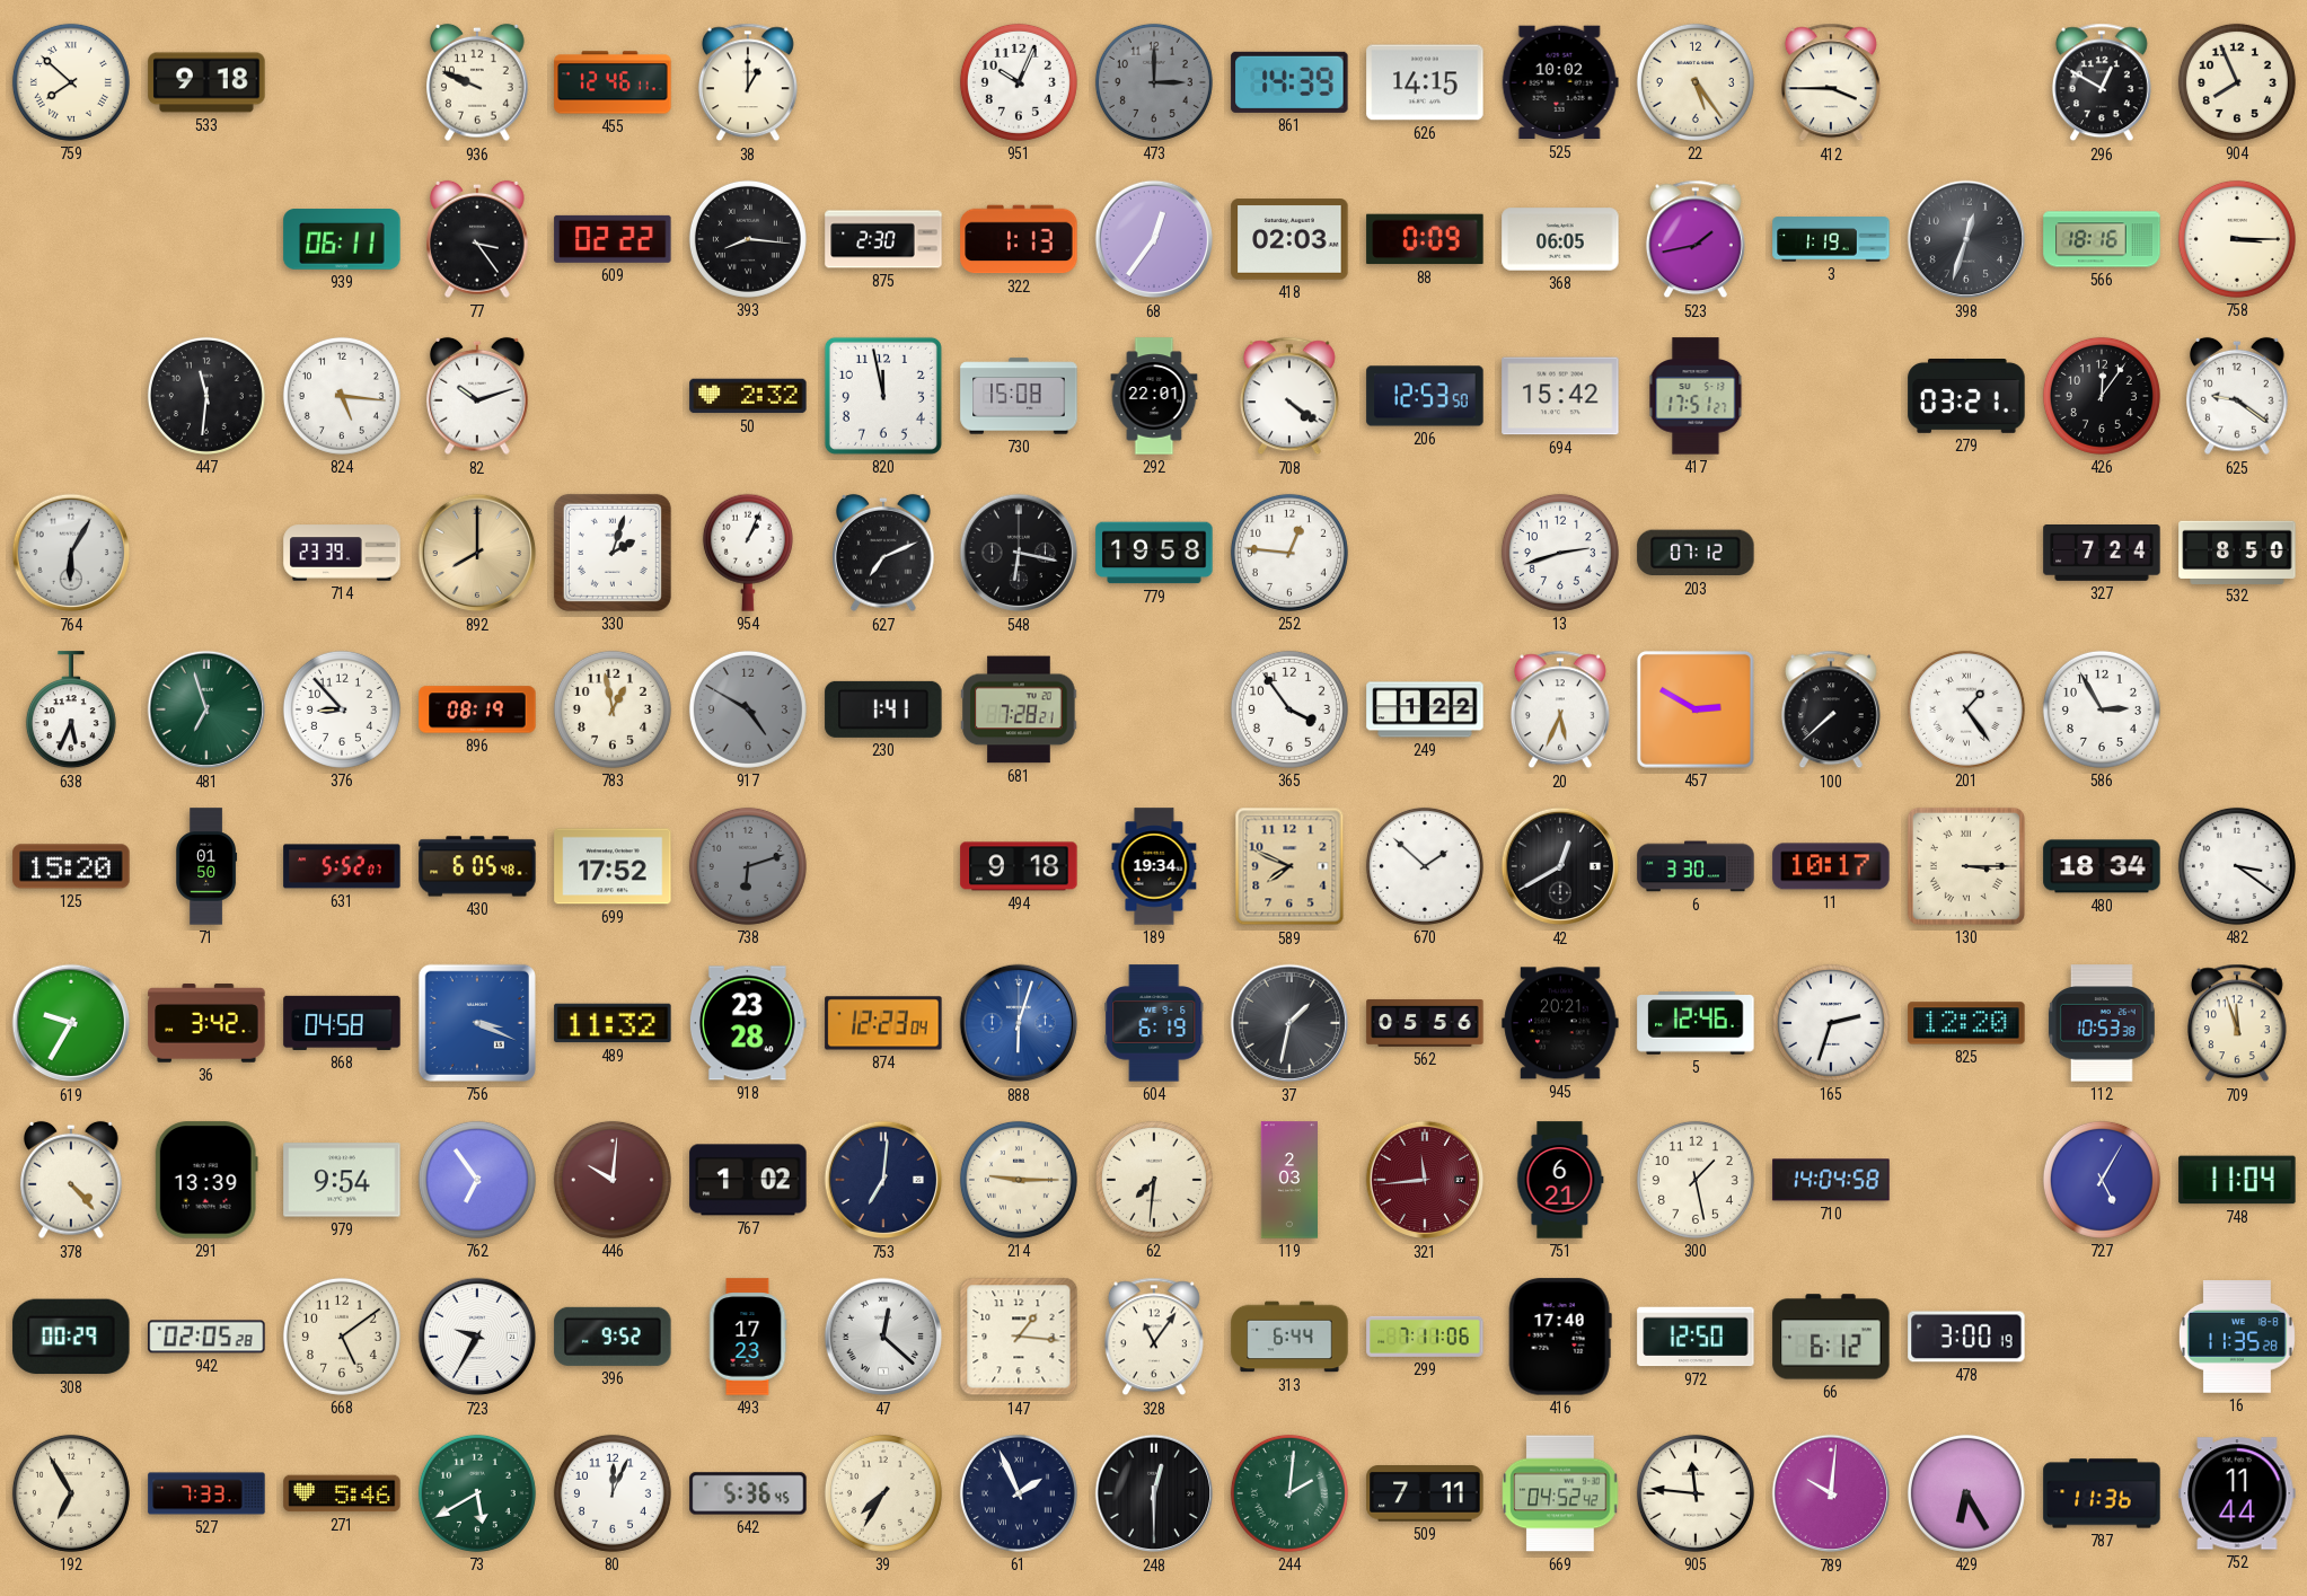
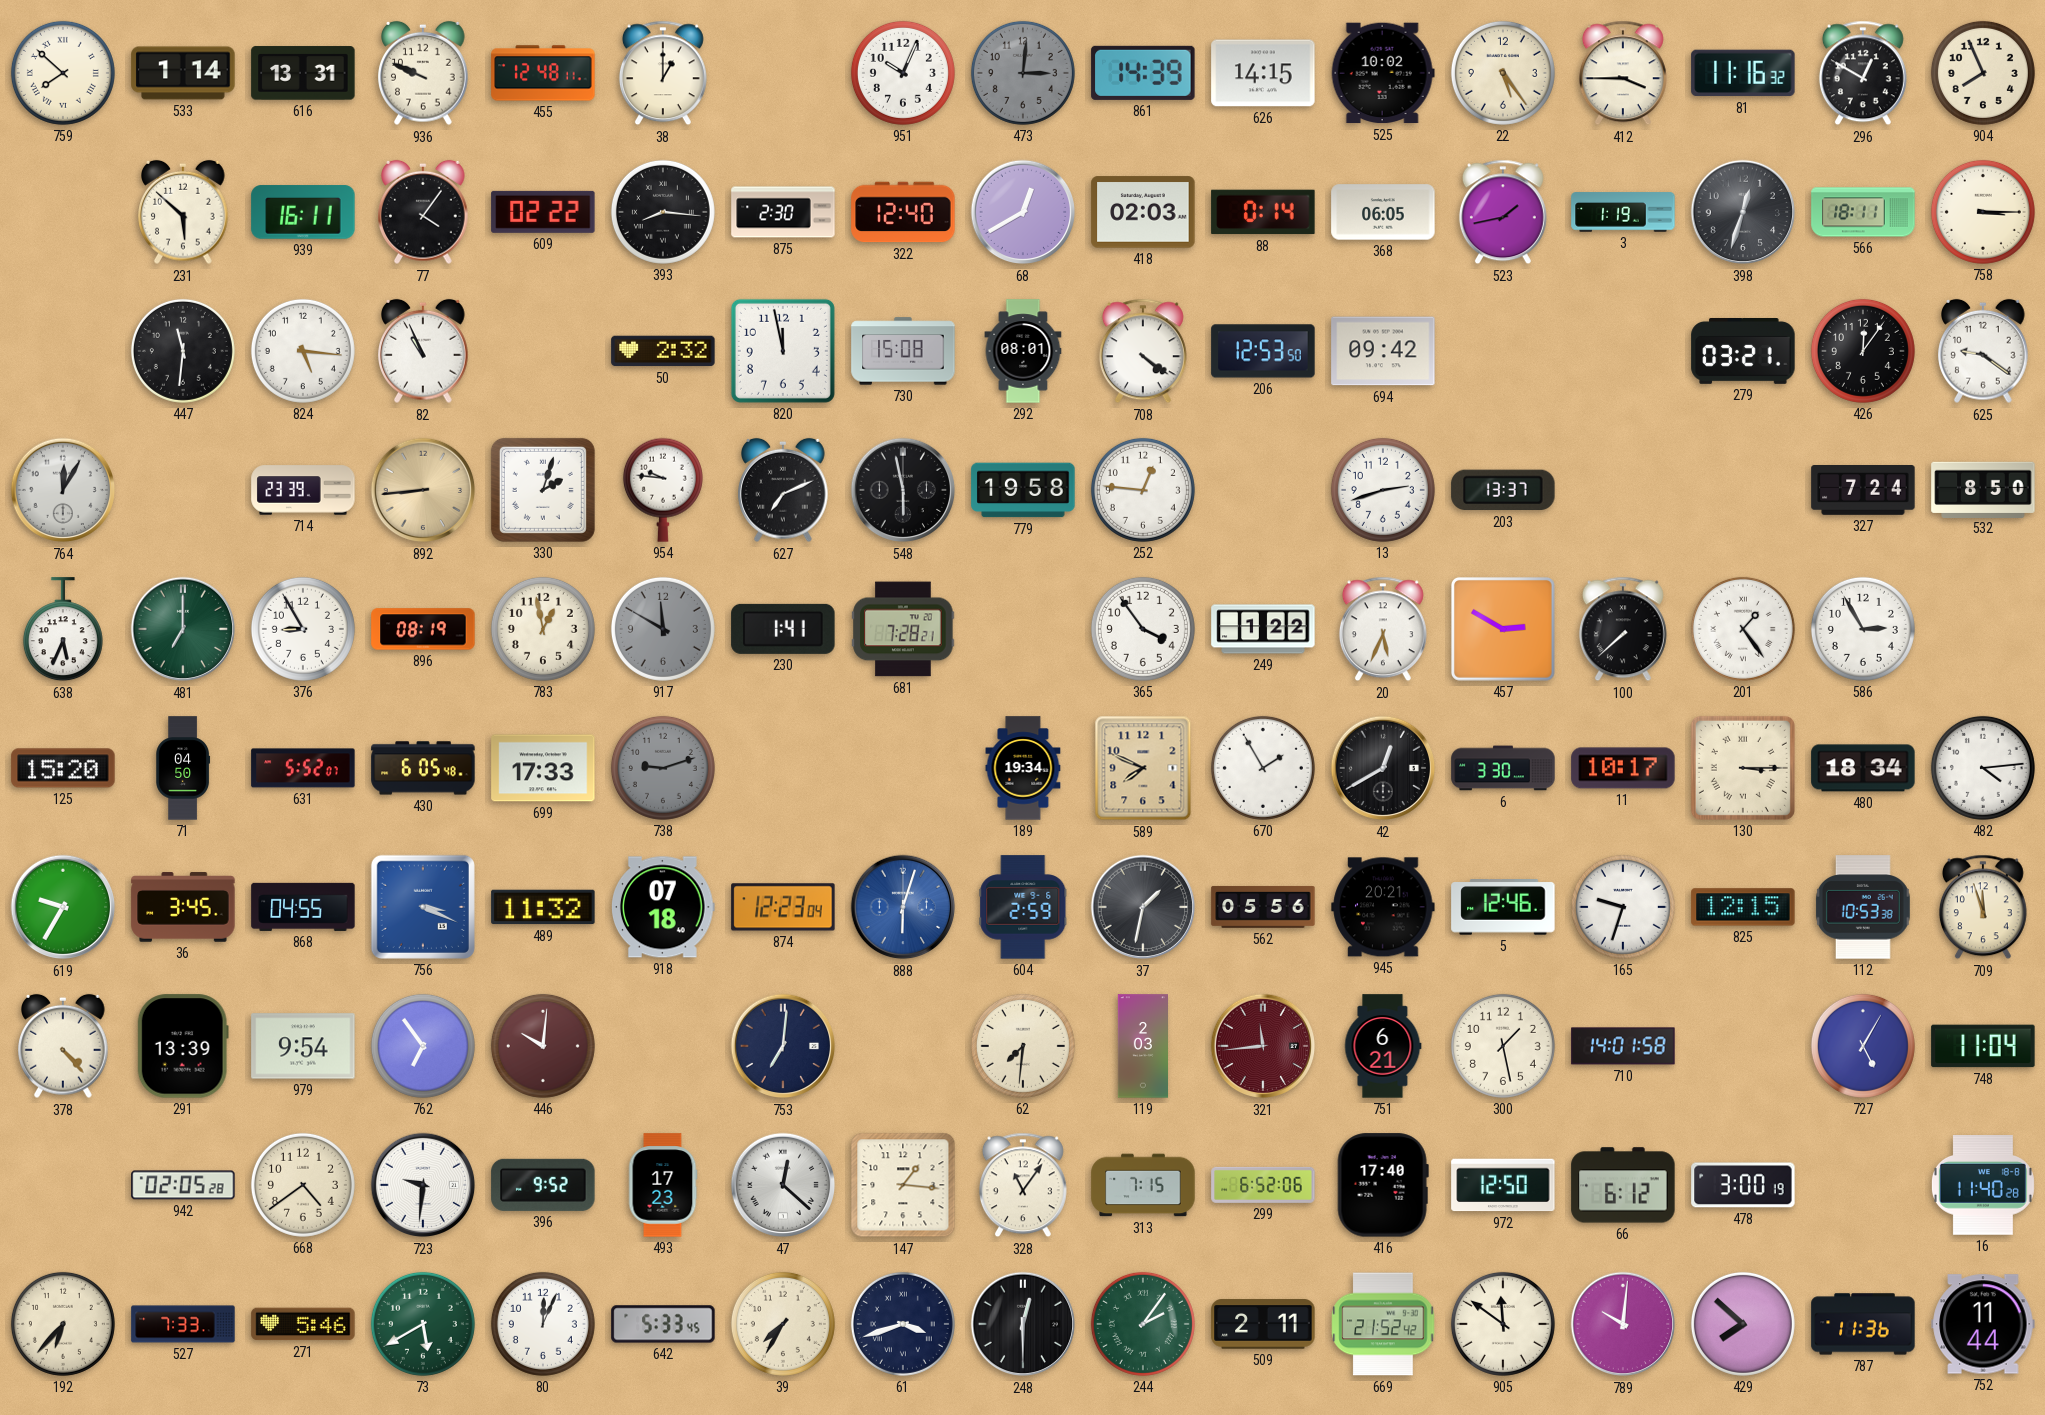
533: 9:18 -> 1:14 (183, 73)
616: none -> 13:31 (303, 73)
455: 12:46 -> 12:48 (543, 73)
473: 3:00 -> 3:01 (1023, 73)
81: none -> 11:16 (1743, 73)
231: none -> 5:52 (183, 212)
939: 06:11 -> 16:11 (303, 212)
77: 3:24 -> 4:06 (423, 212)
322: 1:13 -> 12:40 (903, 212)
68: 12:36 -> 12:40 (1023, 212)
88: 0:09 -> 0:14 (1263, 212)
566: 18:16 -> 18:11 (1863, 212)
82: 10:12 -> 10:56 (423, 351)
292: 22:01 -> 08:01 (1023, 351)
694: 15:42 -> 09:42 (1383, 351)
417: 17:51 -> none (1696, 396)
764: 6:05 -> 12:05 (63, 490)
892: 8:00 -> 8:44 (423, 490)
954: 1:04 -> 9:46 (663, 490)
548: 6:17 -> 5:58 (903, 490)
203: 07:12 -> 13:37 (1503, 490)
481: 6:57 -> 7:00 (183, 629)
376: 8:53 -> 8:55 (303, 629)
917: 4:50 -> 11:50 (663, 629)
71: 01:50 -> 04:50 (183, 768)
699: 17:52 -> 17:33 (543, 768)
738: 6:12 -> 9:12 (663, 768)
494: 9:18 -> none (1019, 866)
670: 1:52 -> 1:55 (1263, 768)
482: 3:21 -> 4:14 (1983, 768)
36: 3:42 -> 3:45 (183, 907)
868: 04:58 -> 04:55 (303, 907)
918: 23:28 -> 07:18 (664, 907)
604: 6:19 -> 2:59 (1023, 907)
165: 2:33 -> 9:33 (1623, 907)
825: 12:20 -> 12:15 (1743, 907)
767: 1:02 -> none (748, 1180)
214: 9:15 -> none (1019, 1180)
710: 14:04 -> 14:01 (1623, 1046)
308: 00:29 -> none (71, 1337)
668: 5:09 -> 4:39 (303, 1185)
723: 9:35 -> 9:31 (423, 1185)
313: 6:44 -> 7:15 (1143, 1185)
299: 7:11 -> 6:52 (1263, 1185)
16: 11:35 -> 11:40 (1983, 1185)
192: 6:55 -> 6:37 (63, 1324)
642: 5:36 -> 5:33 (663, 1324)
61: 1:56 -> 3:42 (903, 1324)
244: 2:01 -> 2:06 (1143, 1324)
509: 7:11 -> 2:11 (1263, 1324)
669: 04:52 -> 21:52 (1383, 1324)
905: 11:46 -> 11:51 (1503, 1324)
429: 6:25 -> 7:52 (1743, 1324)
